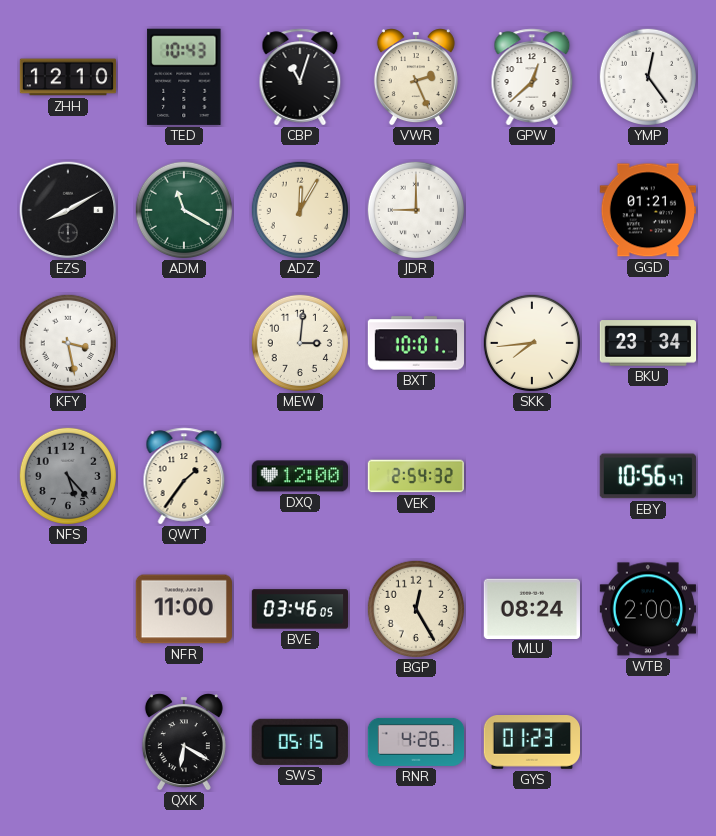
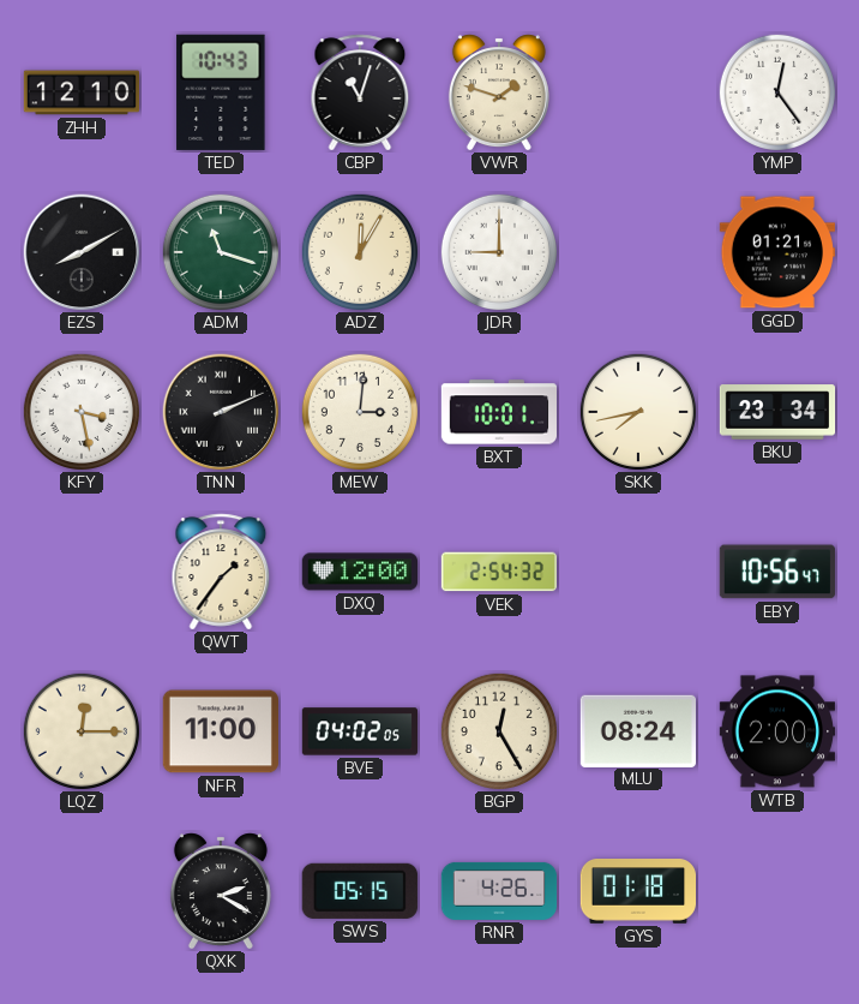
VWR: 2:26 -> 1:48 (499, 92)
GPW: 12:38 -> none (532, 77)
ADM: 11:20 -> 11:18 (220, 251)
TNN: none -> 2:11 (221, 412)
SKK: 7:44 -> 7:43 (637, 411)
NFS: 5:23 -> none (67, 475)
LQZ: none -> 12:15 (80, 730)
BVE: 03:46 -> 04:02 (359, 731)
QXK: 6:20 -> 2:20 (221, 891)
GYS: 01:23 -> 01:18 (637, 891)
